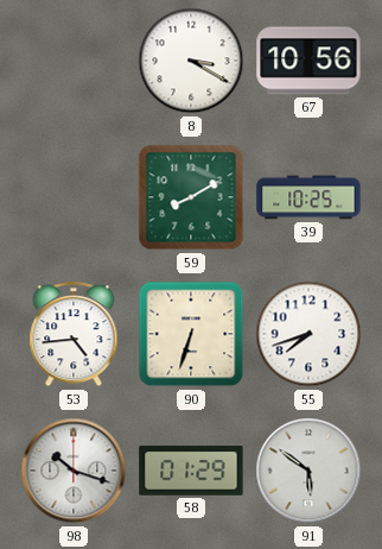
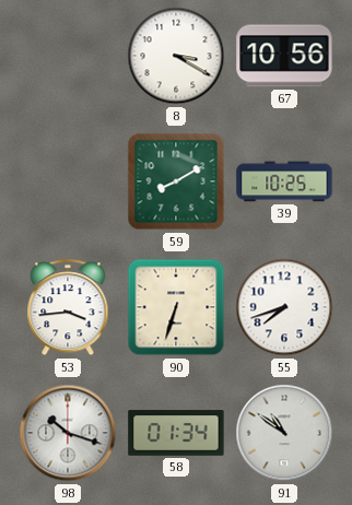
53: 4:44 -> 3:44 (68, 308)
58: 01:29 -> 01:34 (176, 433)
91: 5:51 -> 10:51 (284, 433)
